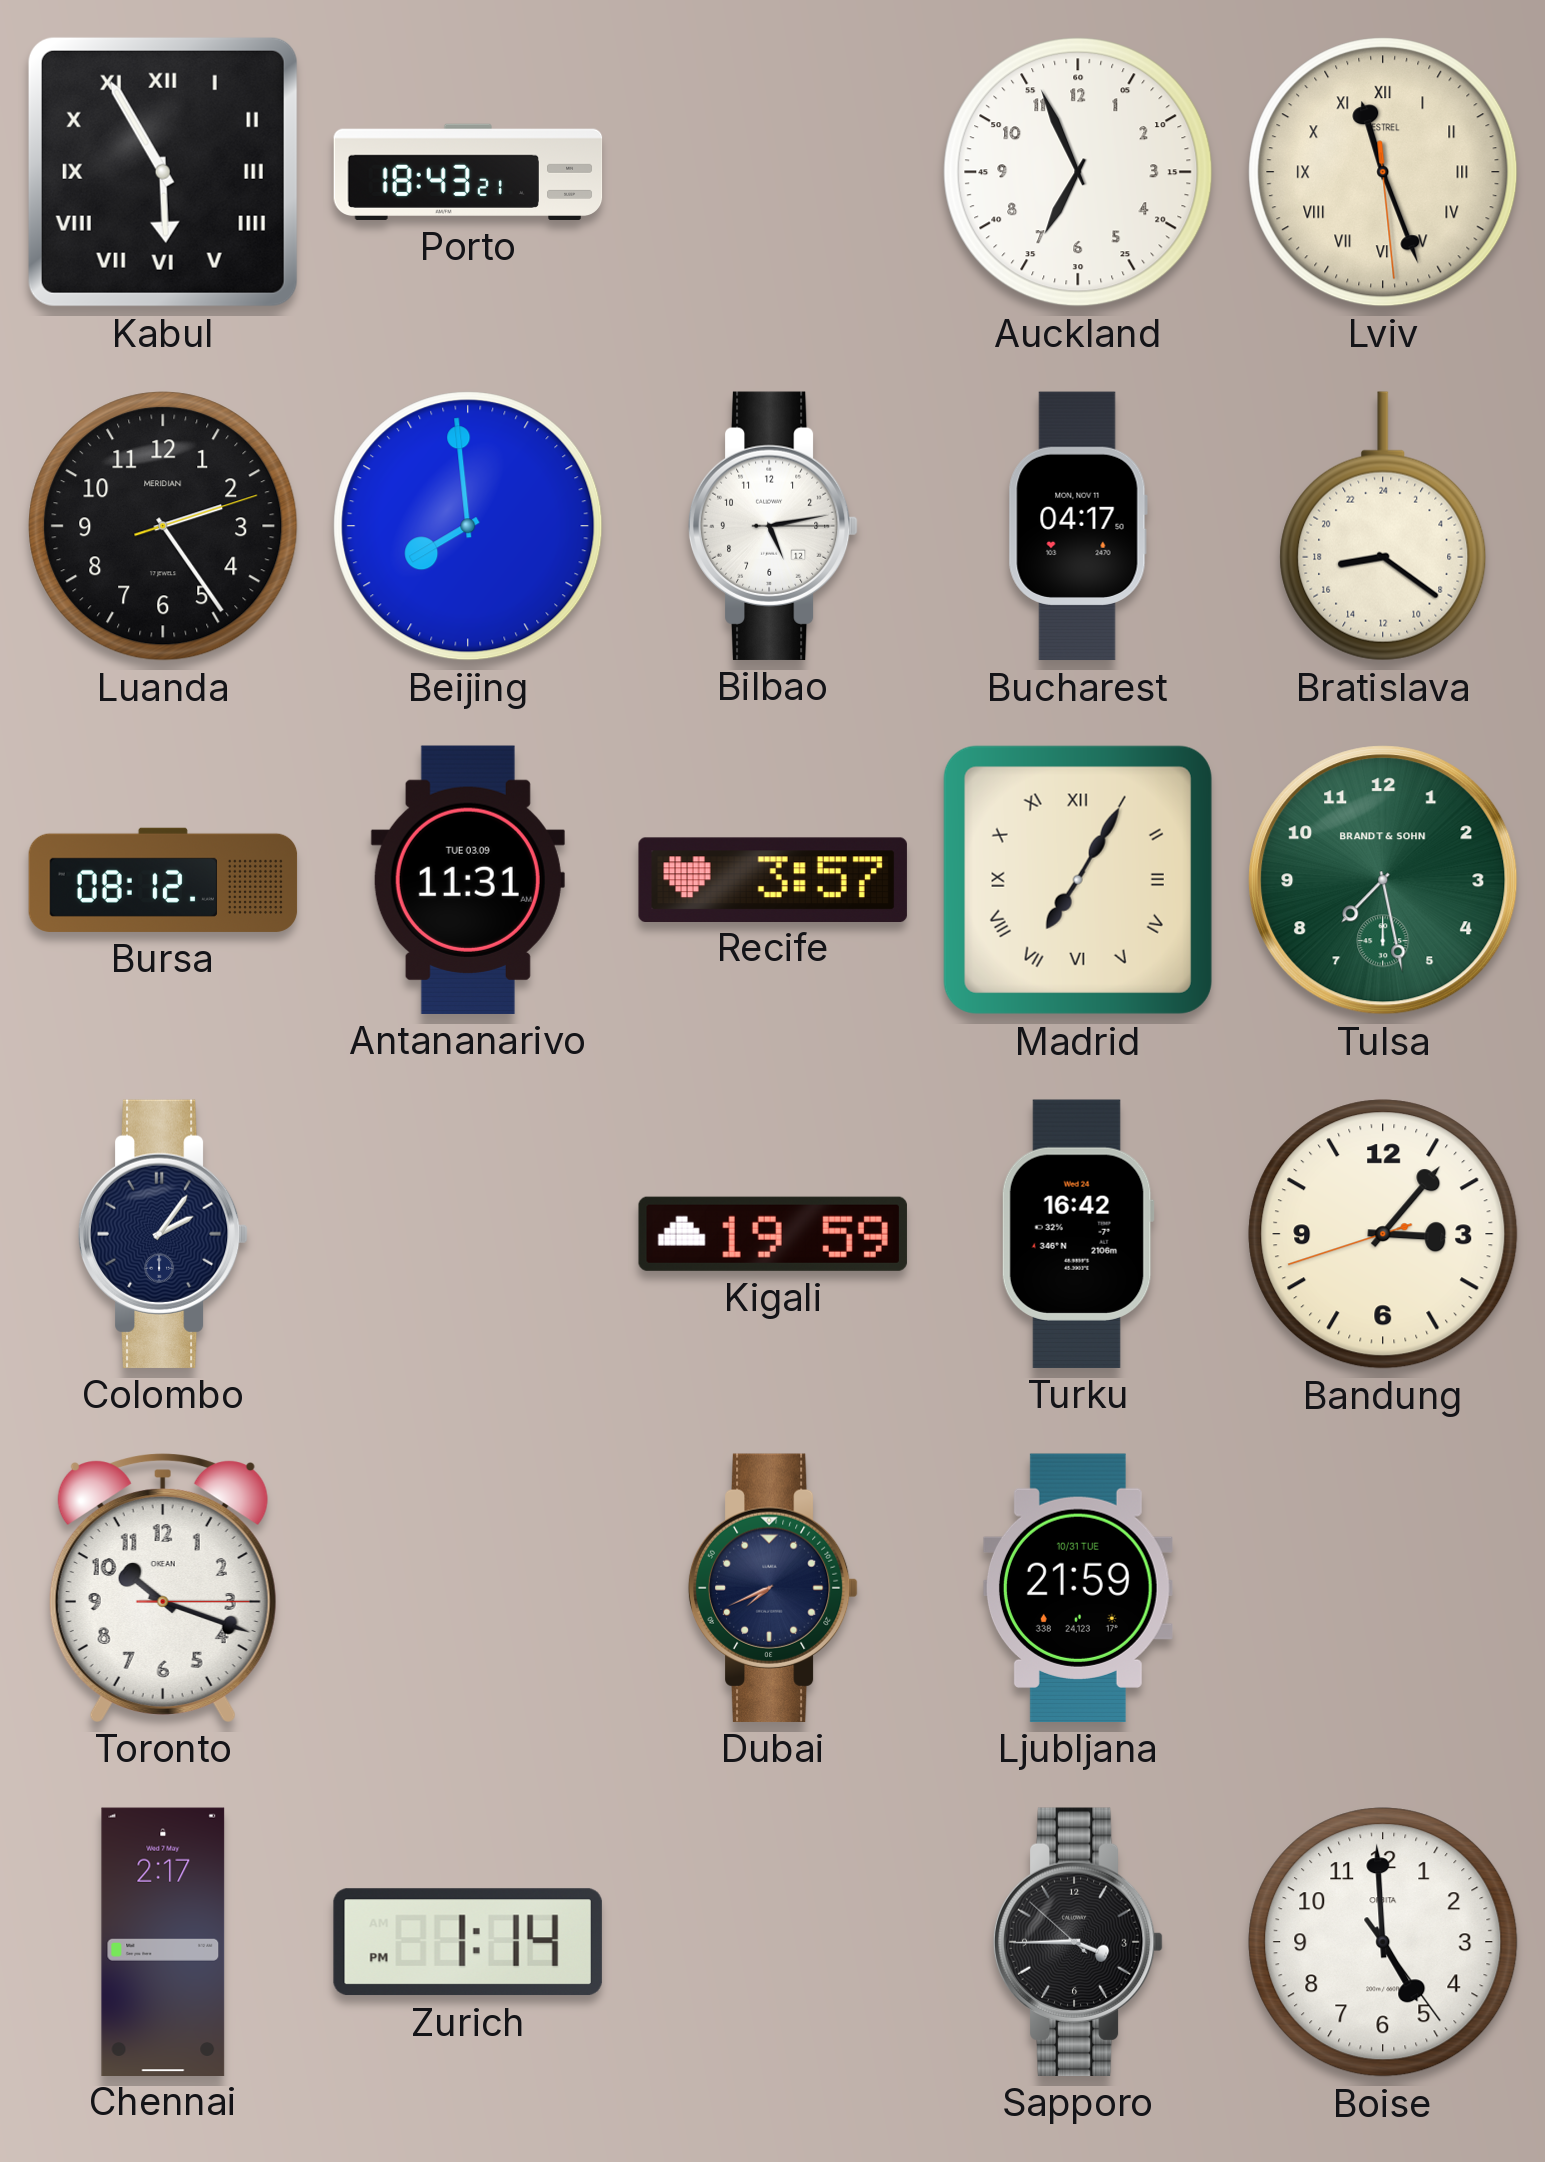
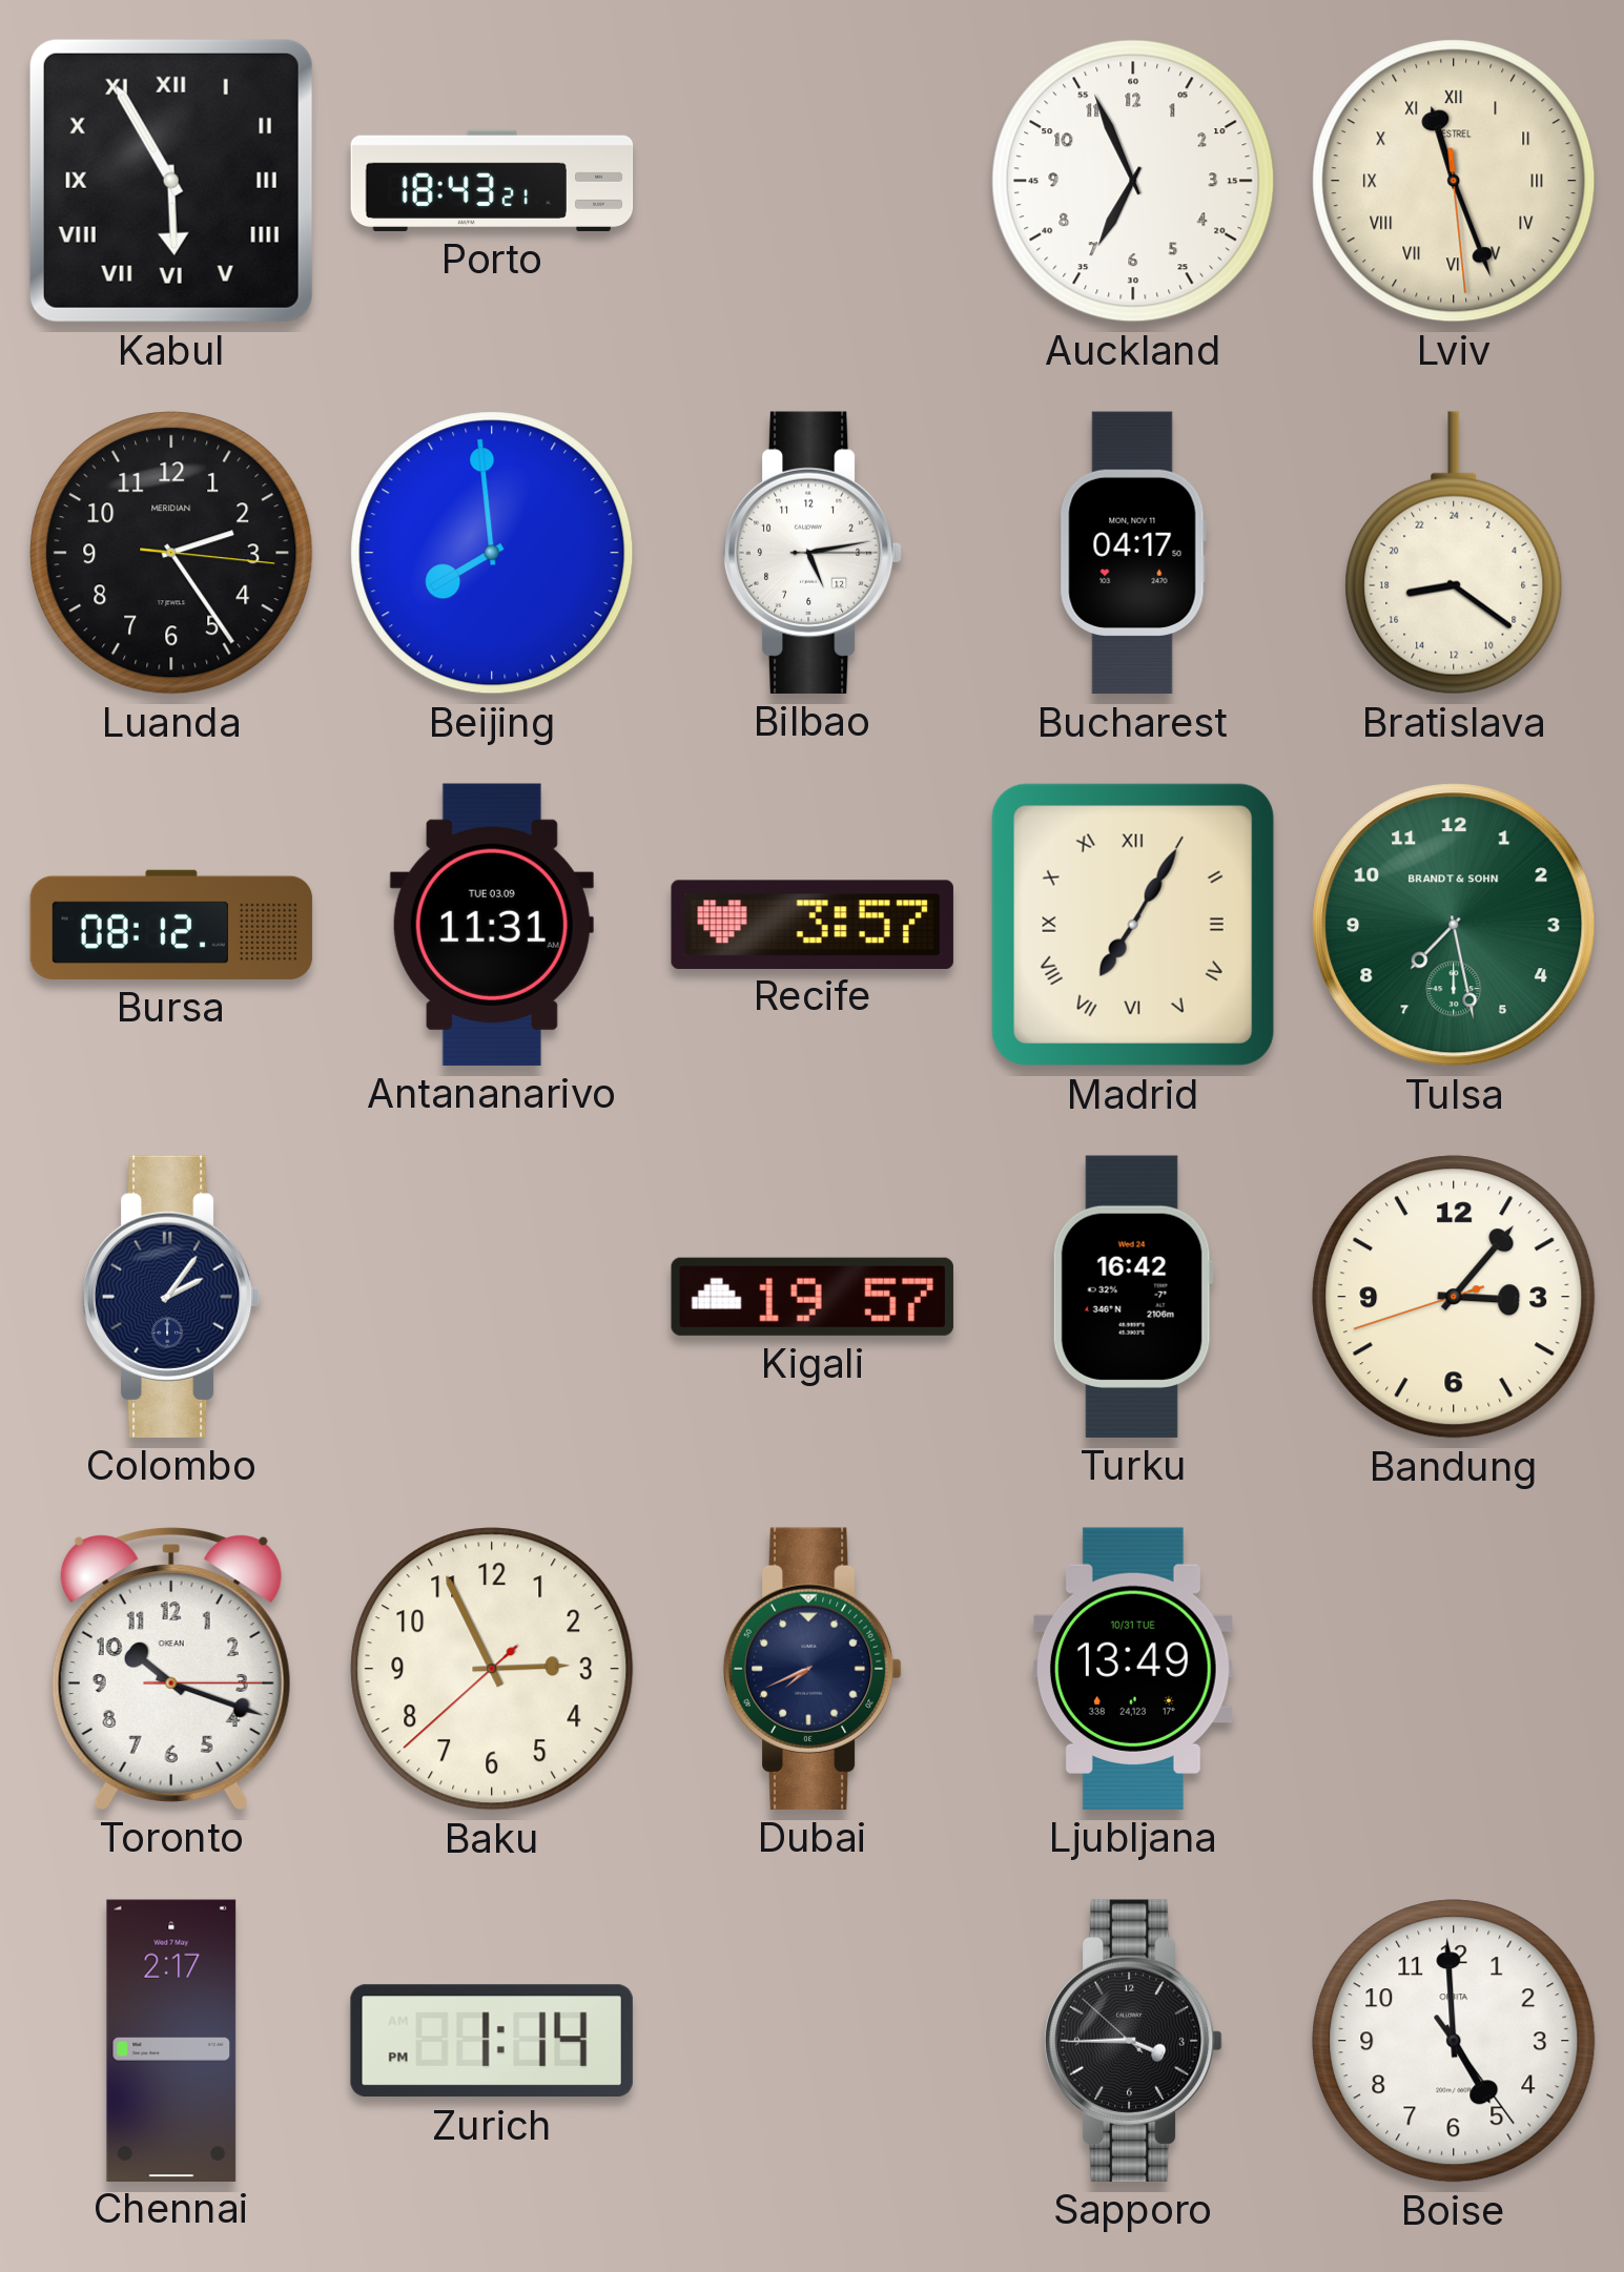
Luanda: 2:24:12 -> 2:24:16 (171, 553)
Kigali: 19:59 -> 19:57 (813, 1297)
Baku: none -> 2:55 (492, 1669)
Ljubljana: 21:59 -> 13:49 (1133, 1669)
